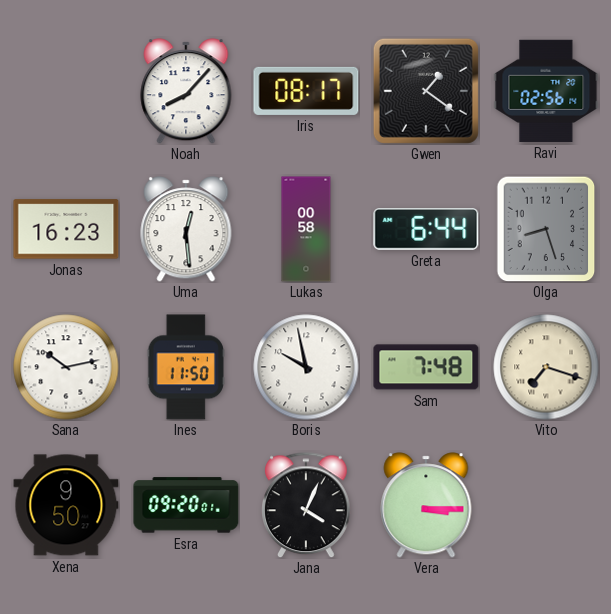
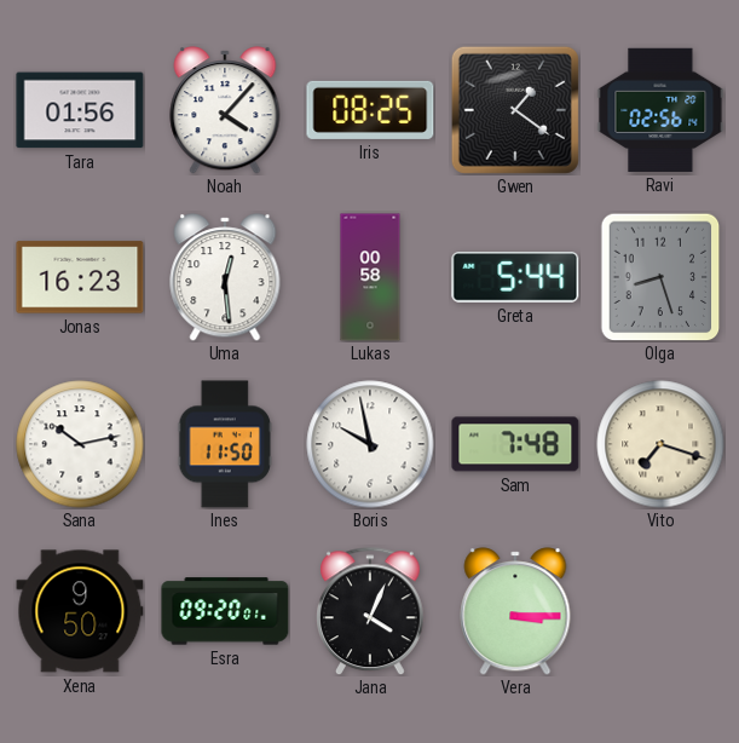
Tara: none -> 01:56 (80, 110)
Noah: 8:07 -> 4:07 (225, 110)
Iris: 08:17 -> 08:25 (370, 110)
Greta: 6:44 -> 5:44 (515, 278)
